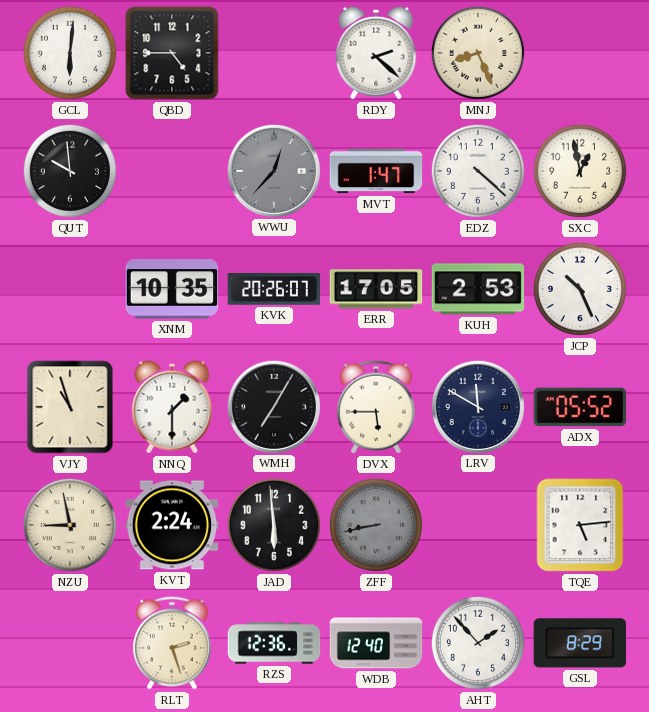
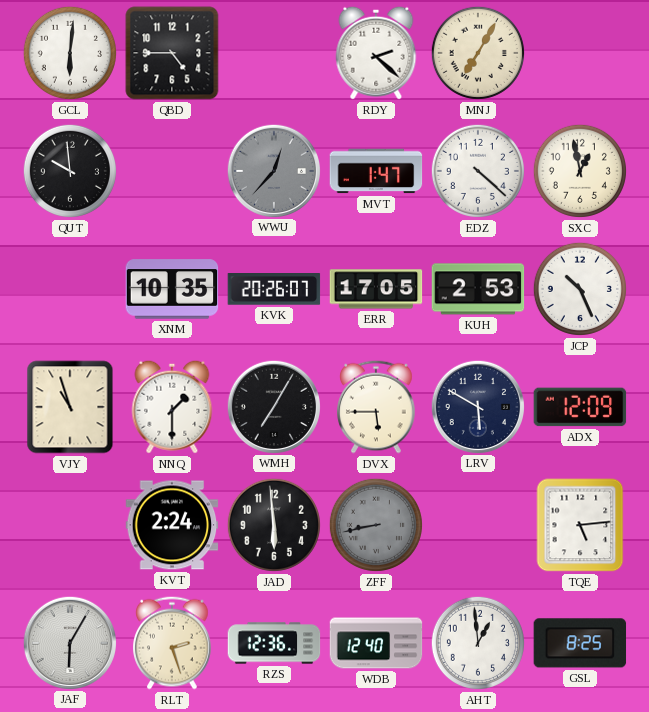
MNJ: 8:26 -> 7:05 (478, 53)
LRV: 11:50 -> 5:50 (477, 406)
ADX: 05:52 -> 12:09 (580, 407)
NZU: 8:58 -> none (70, 525)
JAF: none -> 6:05 (69, 642)
AHT: 1:53 -> 12:59 (478, 643)
GSL: 8:29 -> 8:25 (580, 643)
